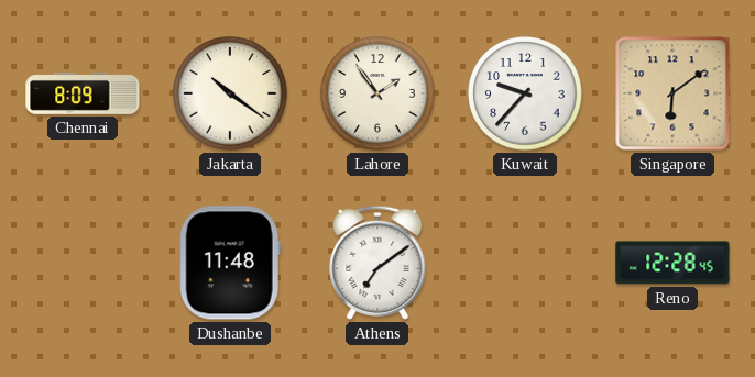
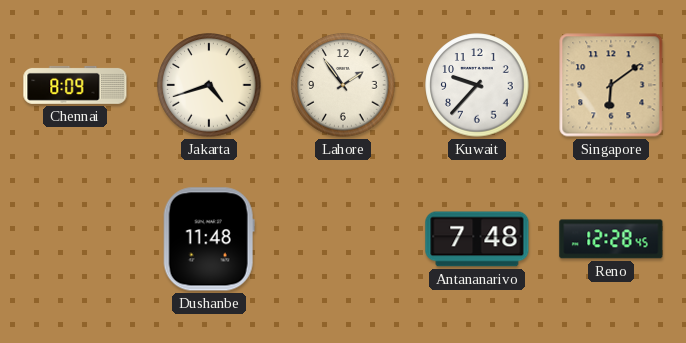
Jakarta: 10:21 -> 4:42 (209, 85)
Athens: 7:09 -> none (377, 263)
Antananarivo: none -> 7:48 (477, 239)
